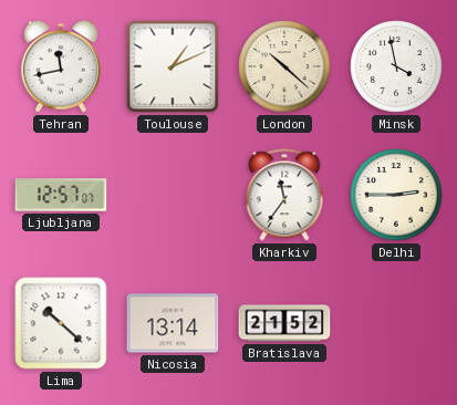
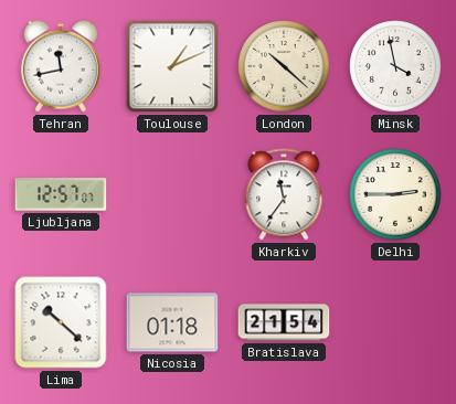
Nicosia: 13:14 -> 01:18 (172, 322)
Bratislava: 21:52 -> 21:54 (284, 322)
